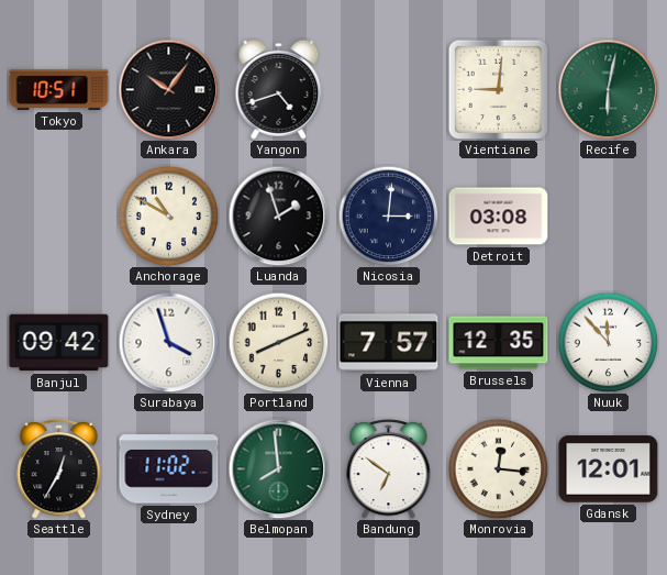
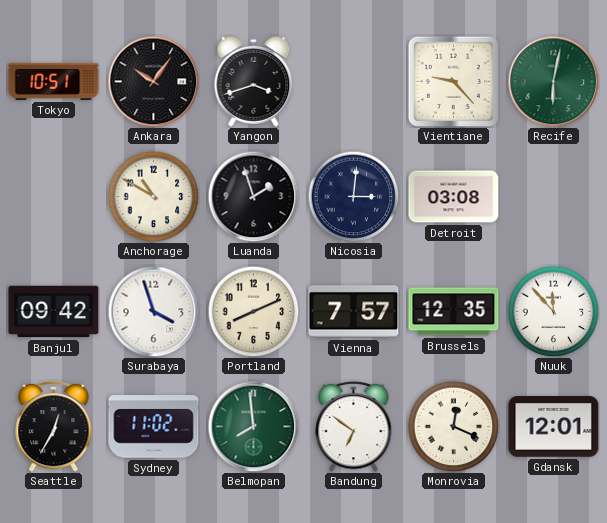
Yangon: 4:42 -> 3:42 (254, 81)
Vientiane: 9:01 -> 9:23 (453, 81)
Monrovia: 12:16 -> 12:19 (453, 426)
